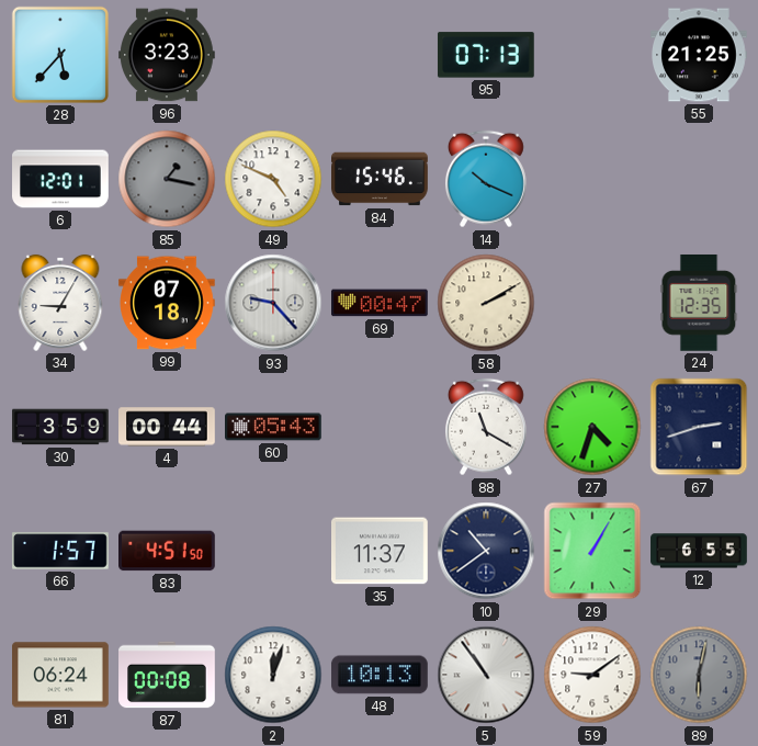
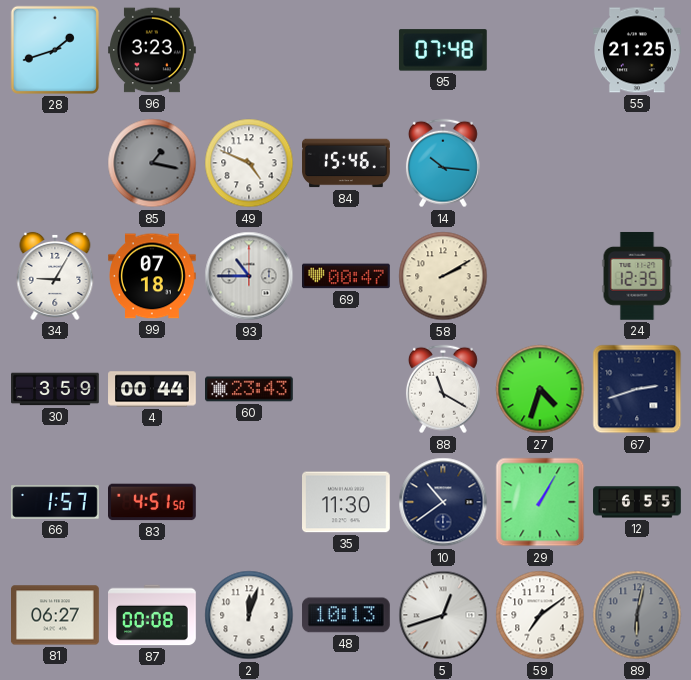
28: 5:37 -> 1:42 (55, 50)
95: 07:13 -> 07:48 (443, 50)
6: 12:01 -> none (61, 179)
14: 10:19 -> 10:16 (443, 163)
93: 9:23 -> 10:45 (249, 276)
60: 05:43 -> 23:43 (250, 389)
35: 11:37 -> 11:30 (347, 502)
81: 06:24 -> 06:27 (56, 615)
5: 10:54 -> 12:42 (443, 615)
59: 9:09 -> 7:09 (540, 615)
